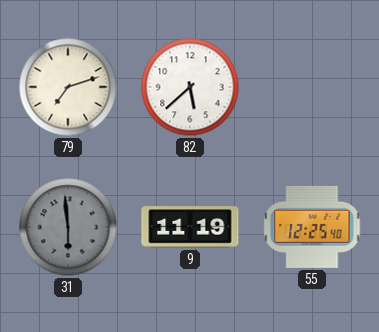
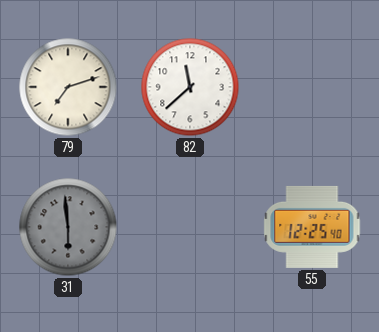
82: 5:38 -> 11:38 (190, 87)
9: 11:19 -> none (190, 227)
